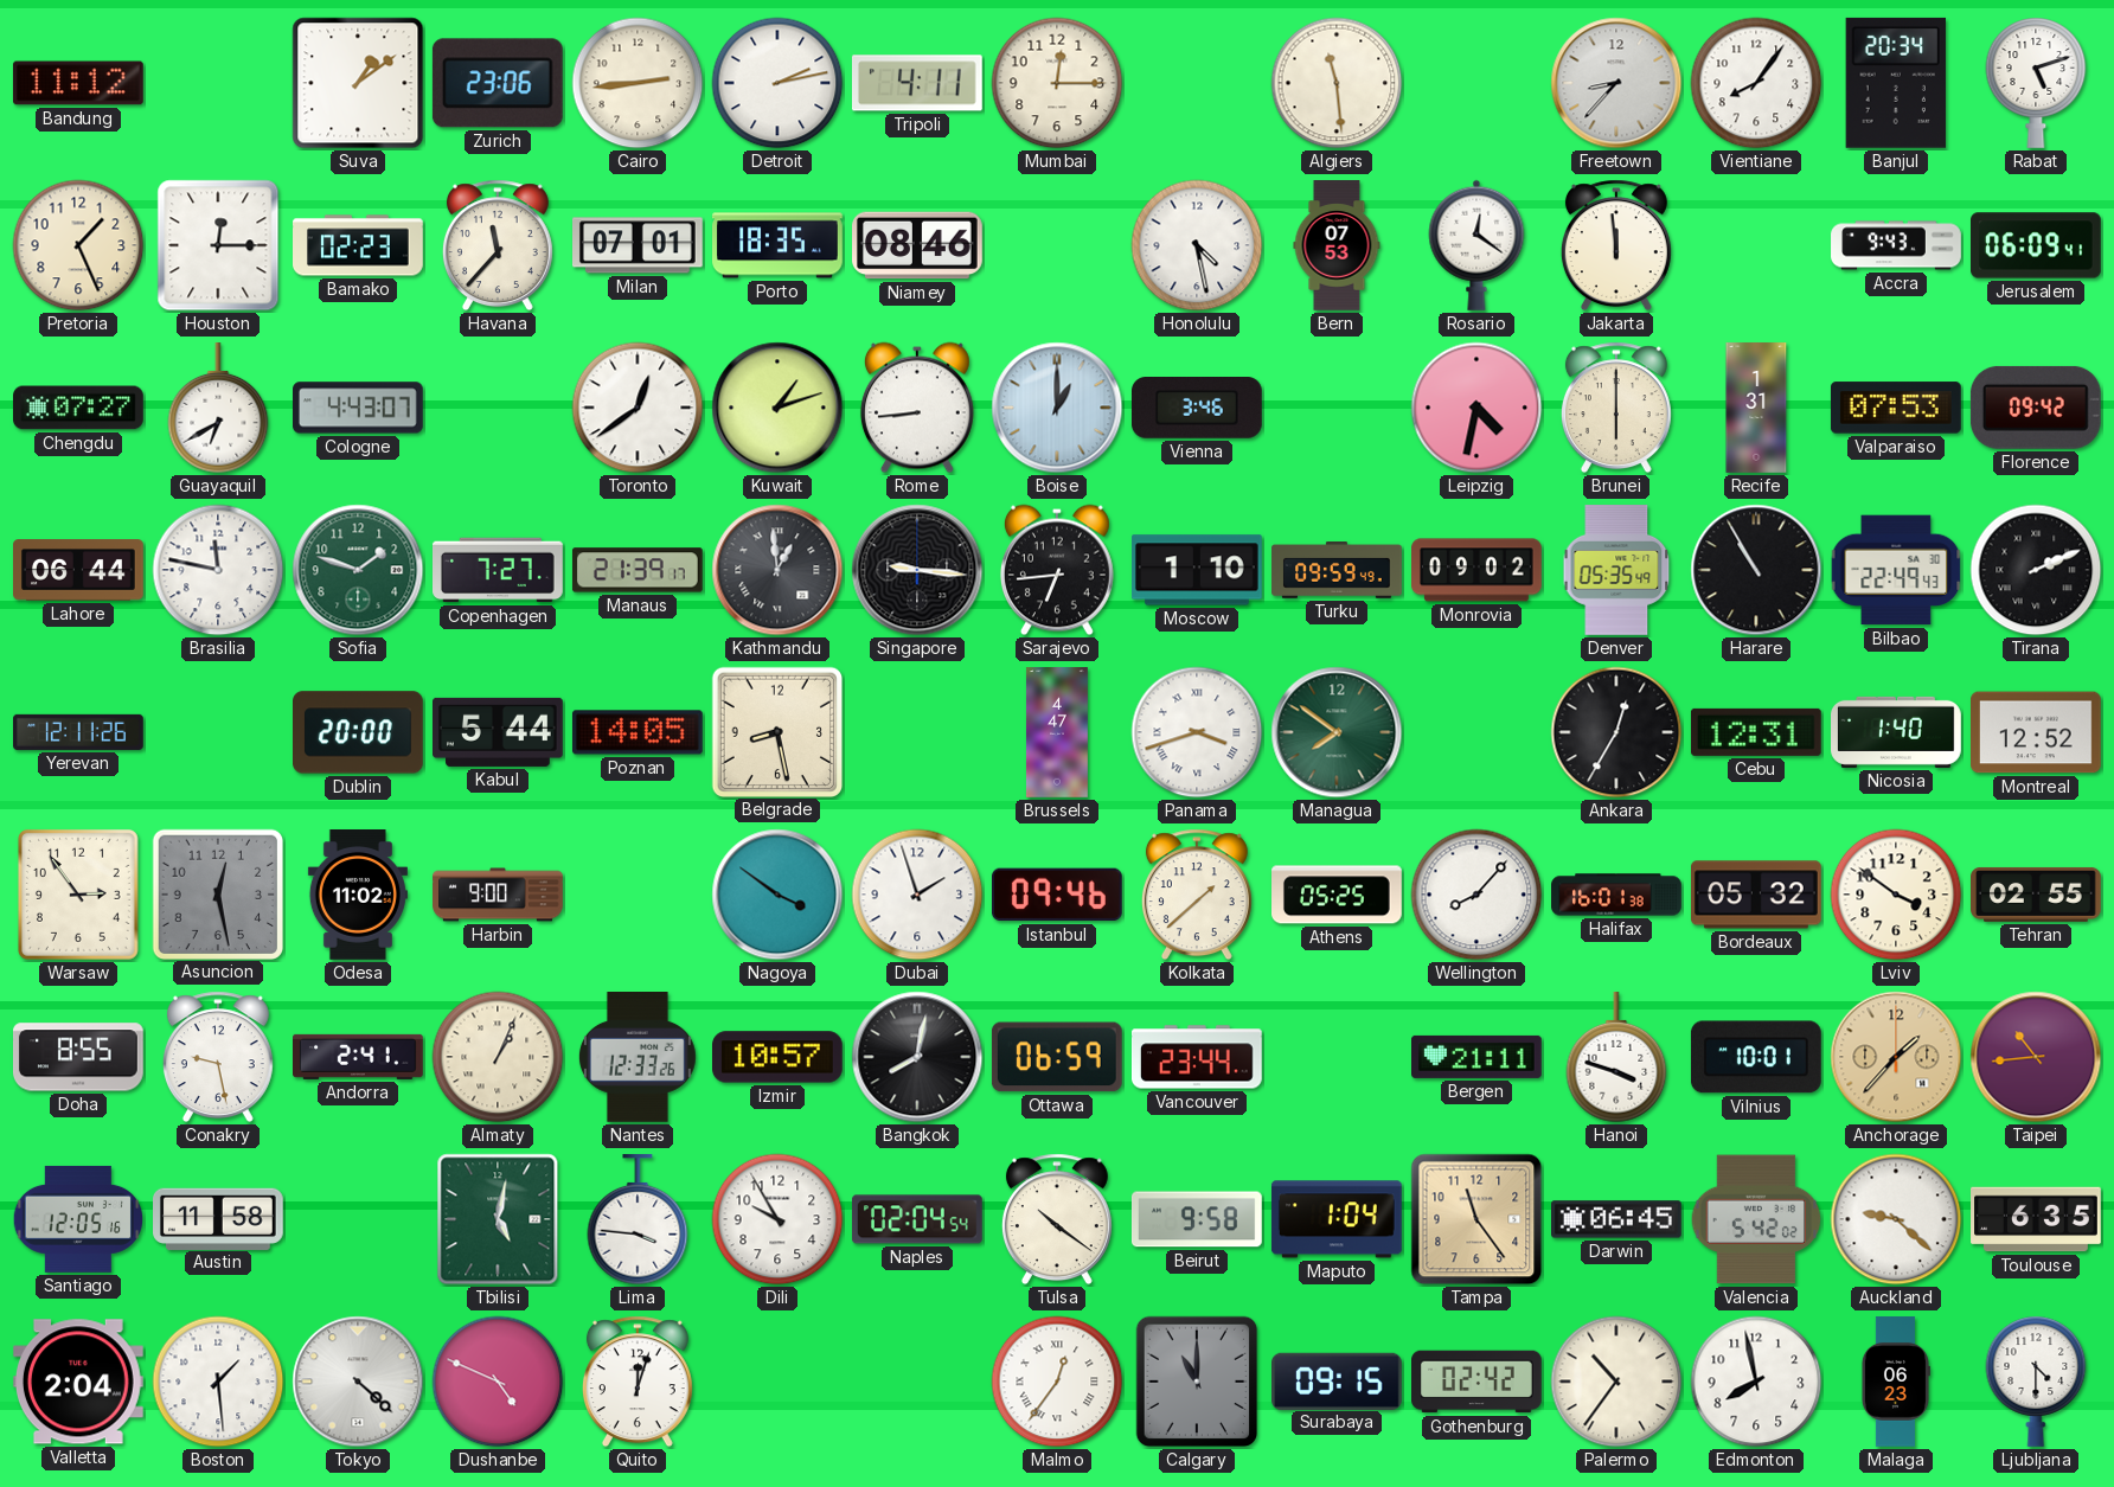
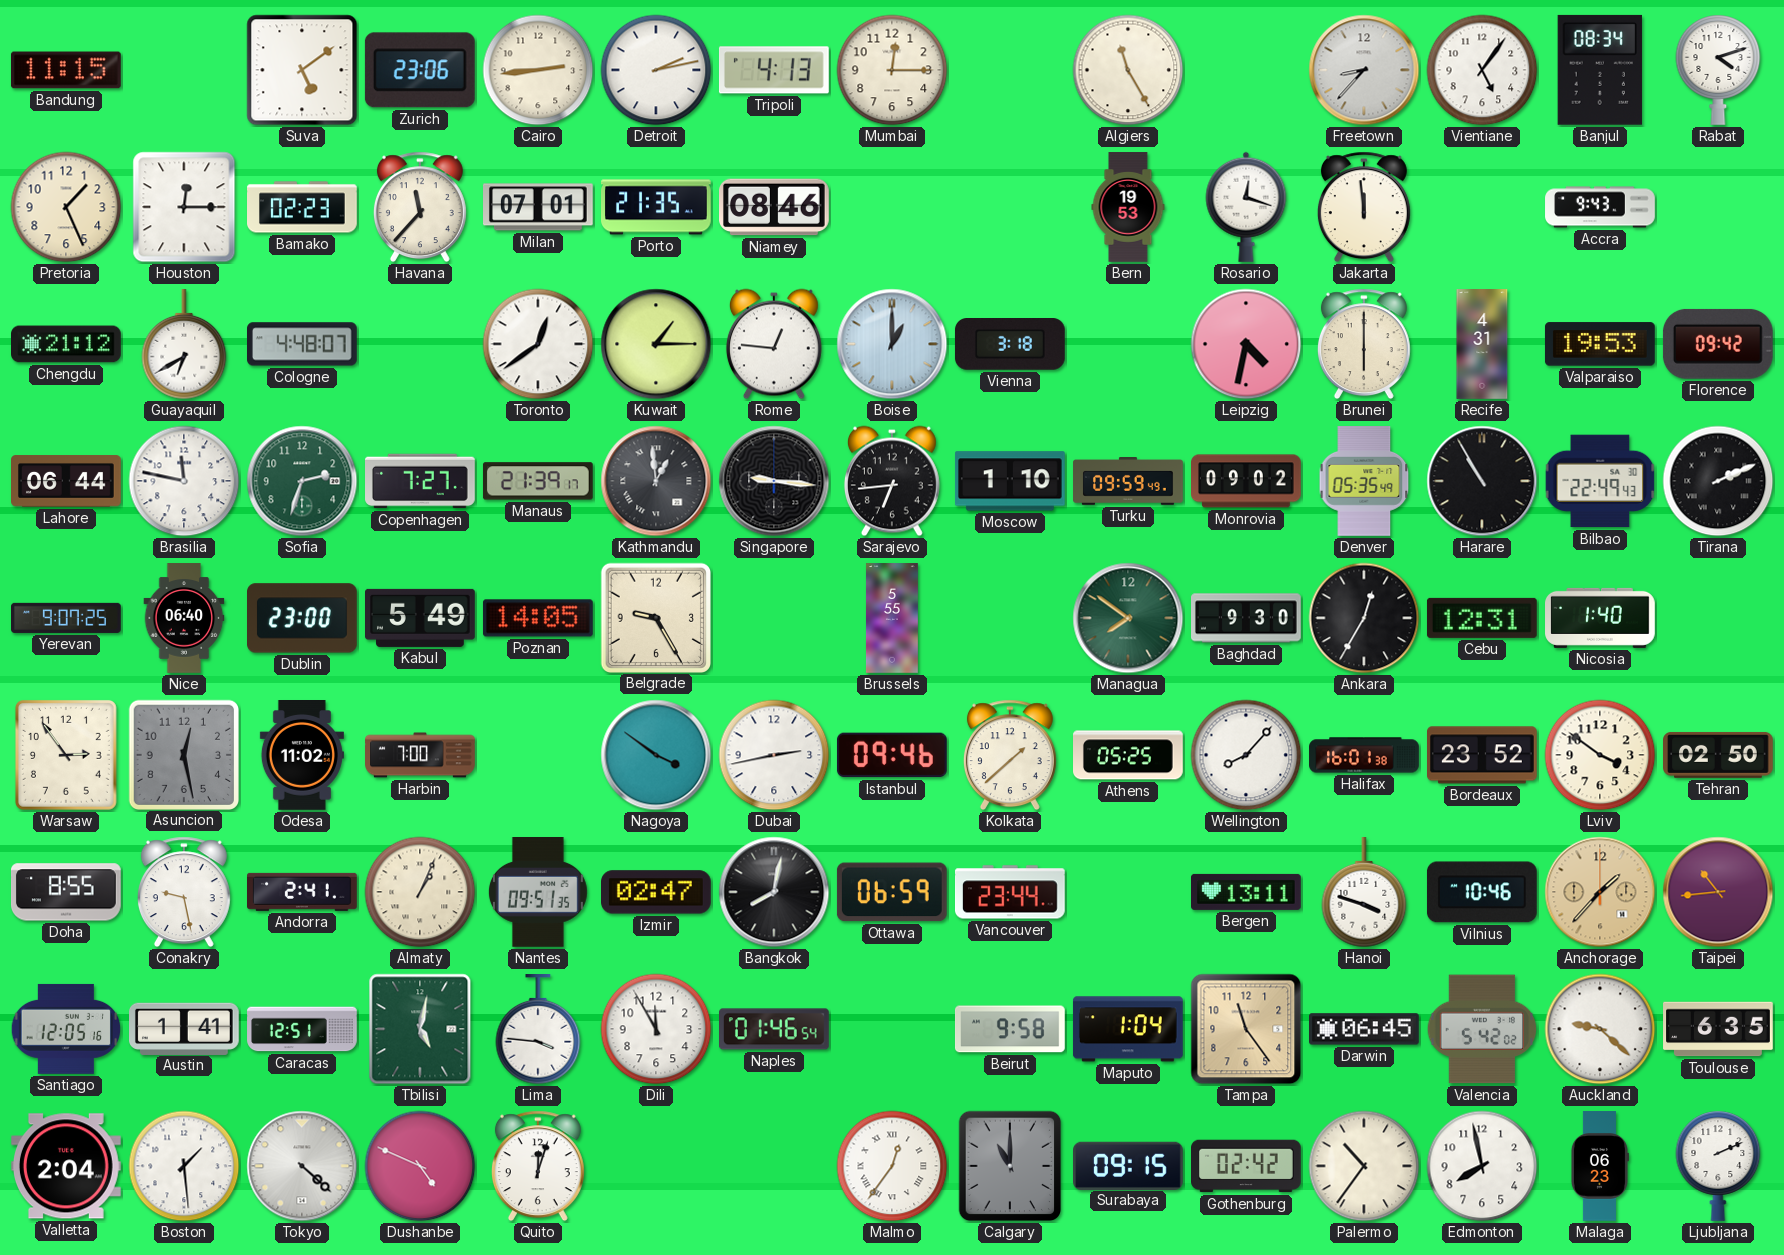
Bandung: 11:12 -> 11:15 (66, 70)
Suva: 1:09 -> 5:09 (302, 70)
Tripoli: 4:11 -> 4:13 (774, 70)
Algiers: 11:29 -> 11:25 (1128, 70)
Vientiane: 8:06 -> 5:06 (1482, 70)
Banjul: 20:34 -> 08:34 (1600, 70)
Rabat: 5:12 -> 4:12 (1718, 70)
Porto: 18:35 -> 21:35 (657, 207)
Honolulu: 4:28 -> none (1197, 245)
Bern: 07:53 -> 19:53 (1128, 207)
Rosario: 12:21 -> 12:18 (1246, 207)
Jerusalem: 06:09 -> none (2037, 245)
Chengdu: 07:27 -> 21:12 (67, 344)
Cologne: 4:43 -> 4:48 (303, 344)
Kuwait: 1:12 -> 1:15 (656, 344)
Rome: 8:44 -> 12:46 (774, 344)
Vienna: 3:46 -> 3:18 (1010, 345)
Recife: 1:31 -> 4:31 (1482, 344)
Valparaiso: 07:53 -> 19:53 (1600, 344)
Sofia: 1:48 -> 2:33 (302, 481)
Yerevan: 12:11 -> 9:07 (67, 618)
Nice: none -> 06:40 (184, 618)
Dublin: 20:00 -> 23:00 (303, 618)
Kabul: 5:44 -> 5:49 (421, 618)
Belgrade: 8:28 -> 9:25 (655, 617)
Brussels: 4:47 -> 5:55 (892, 618)
Panama: 3:42 -> none (1197, 732)
Baghdad: none -> 9:30 (1247, 618)
Montreal: 12:52 -> none (2037, 732)
Harbin: 9:00 -> 7:00 (420, 755)
Dubai: 1:57 -> 2:43 (774, 755)
Bordeaux: 05:32 -> 23:52 (1483, 755)
Tehran: 02:55 -> 02:50 (1719, 755)
Nantes: 12:33 -> 09:51 (538, 893)
Izmir: 10:57 -> 02:47 (657, 892)
Bergen: 21:11 -> 13:11 (1247, 892)
Vilnius: 10:01 -> 10:46 (1482, 892)
Austin: 11:58 -> 1:41 (185, 1028)
Caracas: none -> 12:51 (302, 1029)
Dili: 9:55 -> 11:55 (656, 1029)
Naples: 02:04 -> 01:46 (775, 1029)
Tulsa: 10:21 -> none (1057, 1219)
Ljubljana: 4:30 -> 2:11 (1718, 1166)
